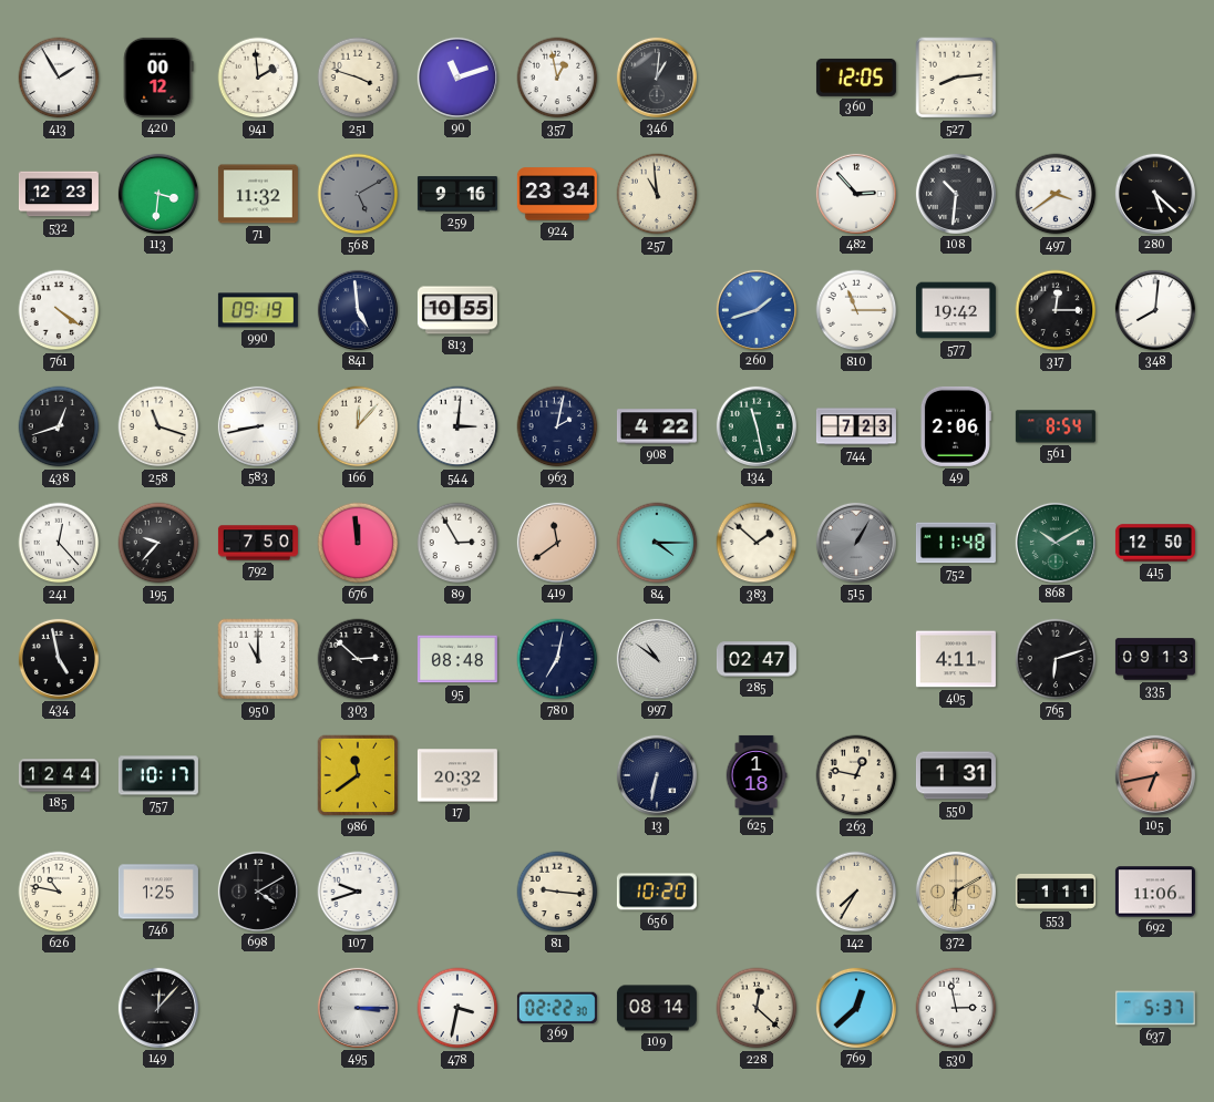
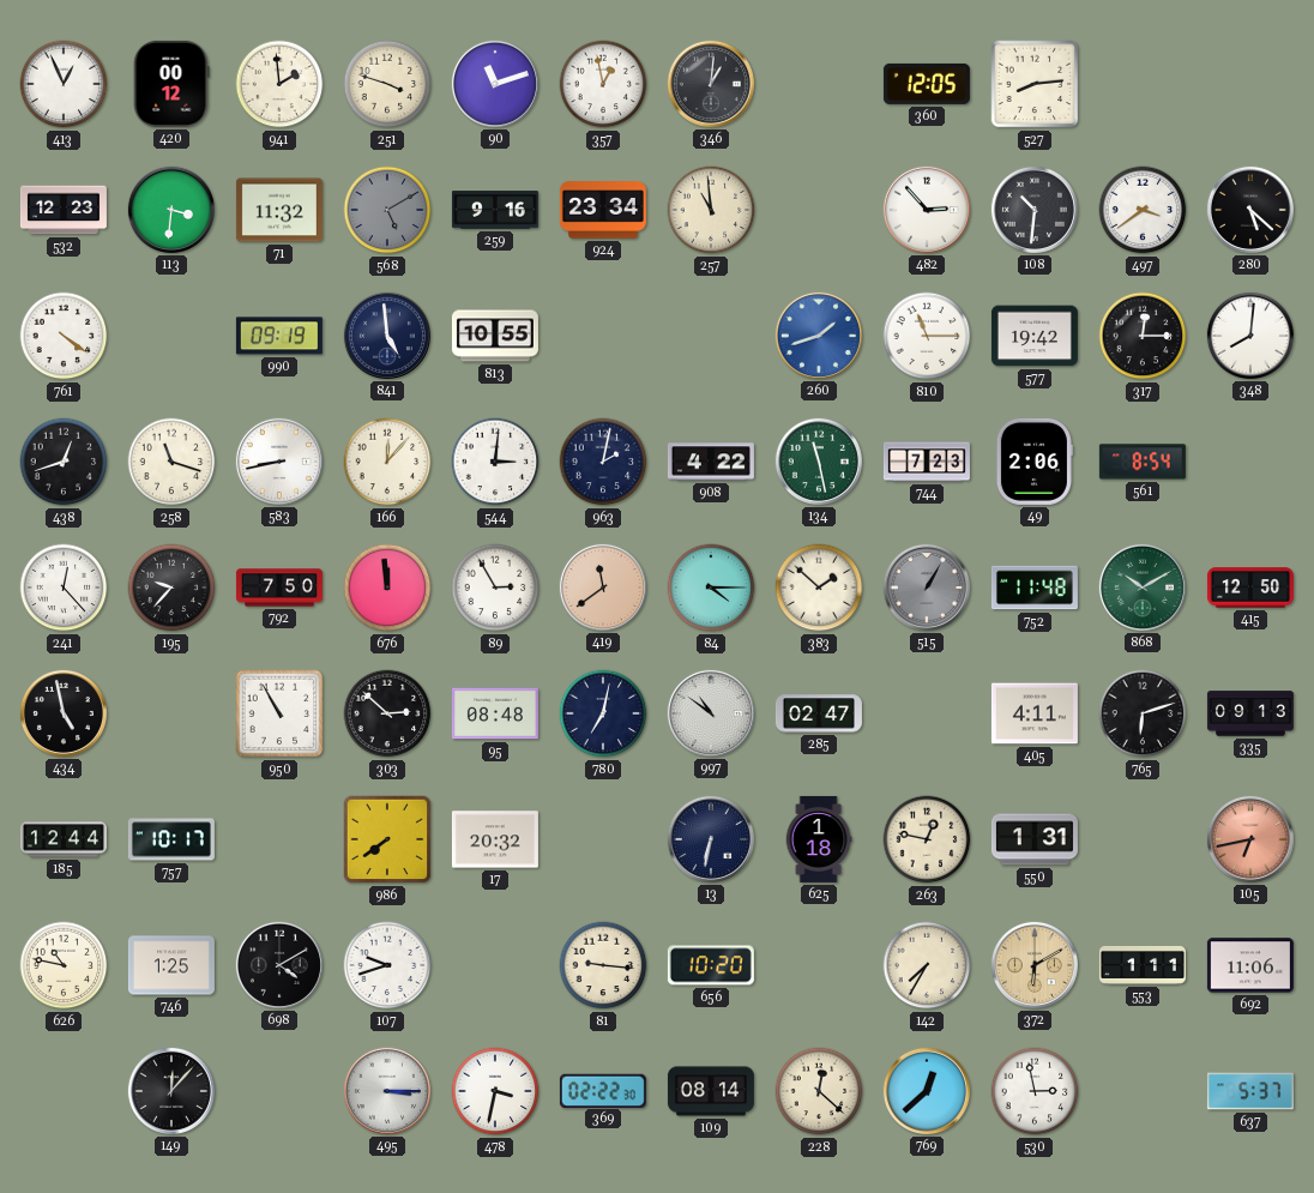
413: 1:55 -> 12:56 (64, 84)
950: 11:00 -> 10:55 (279, 713)
986: 11:39 -> 7:39 (387, 839)
